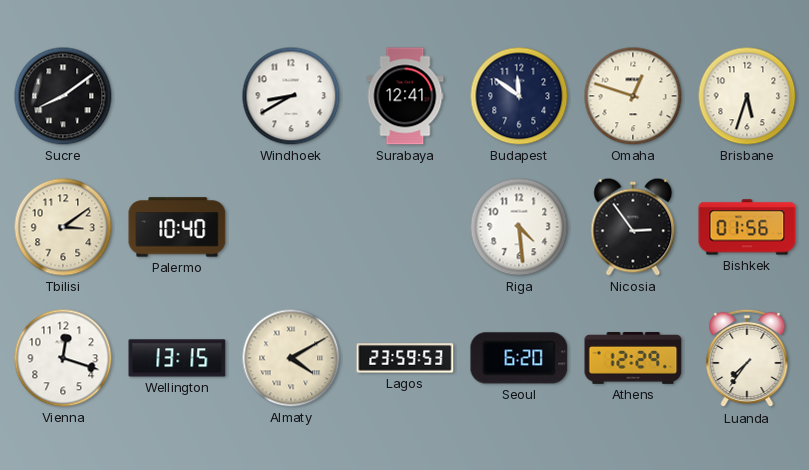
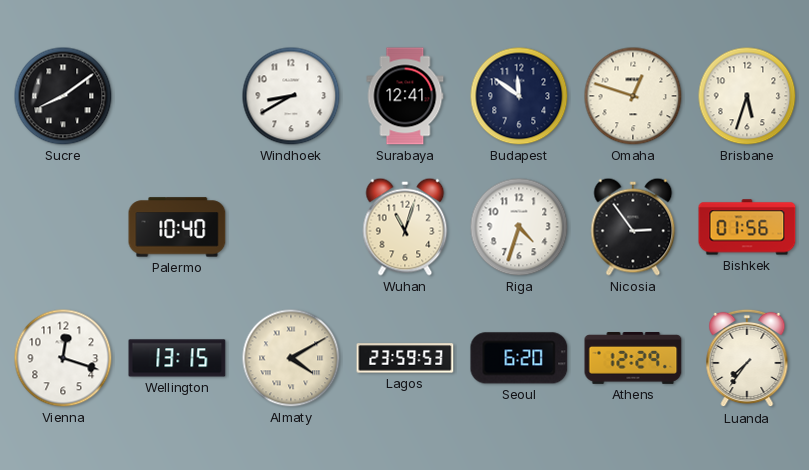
Tbilisi: 3:09 -> none (63, 227)
Wuhan: none -> 11:03 (405, 227)
Riga: 4:29 -> 4:33 (519, 227)
